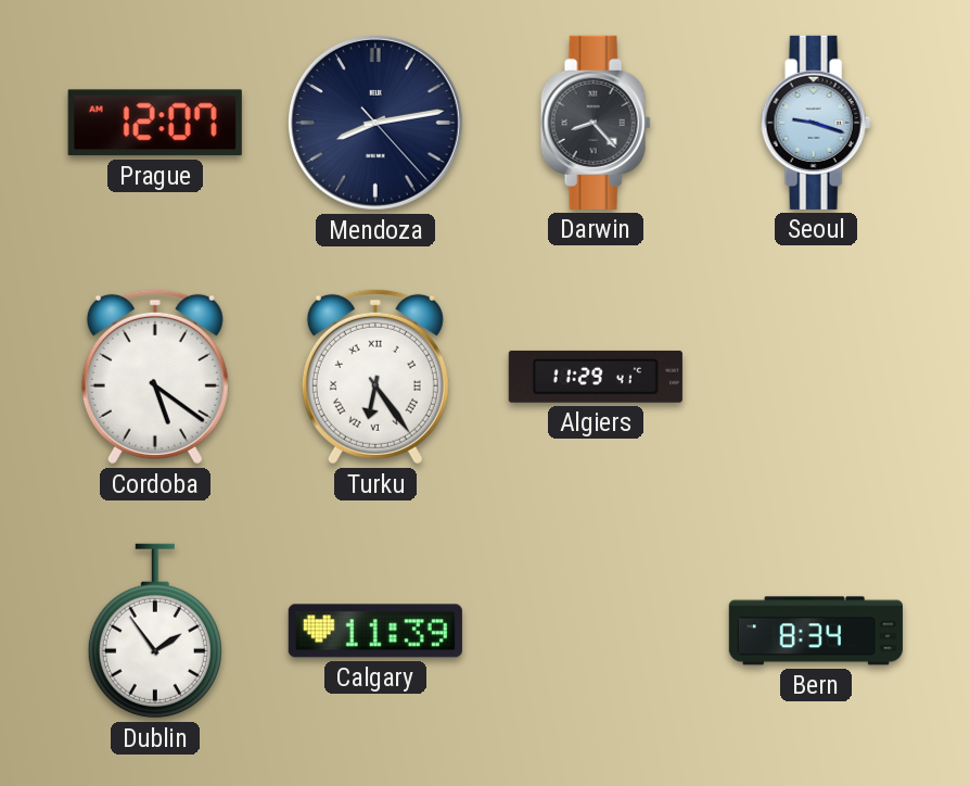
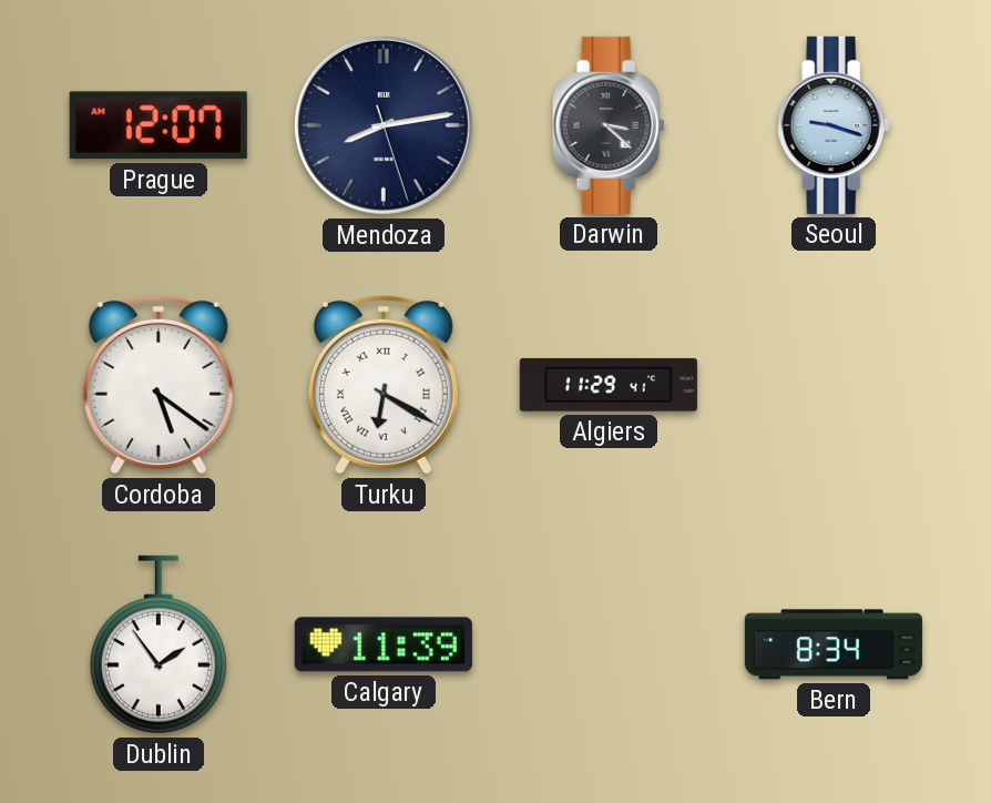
Mendoza: 8:13:23 -> 8:13:27 (384, 125)
Darwin: 8:23 -> 3:22 (609, 125)
Turku: 6:24 -> 6:20 (384, 385)
